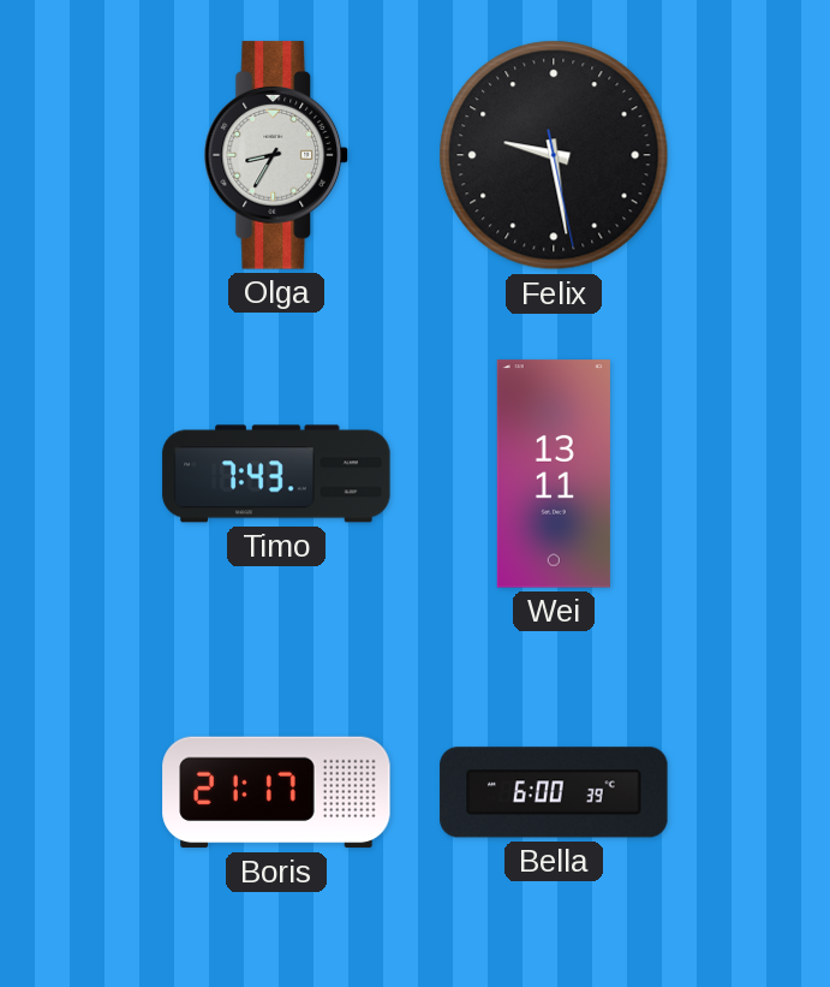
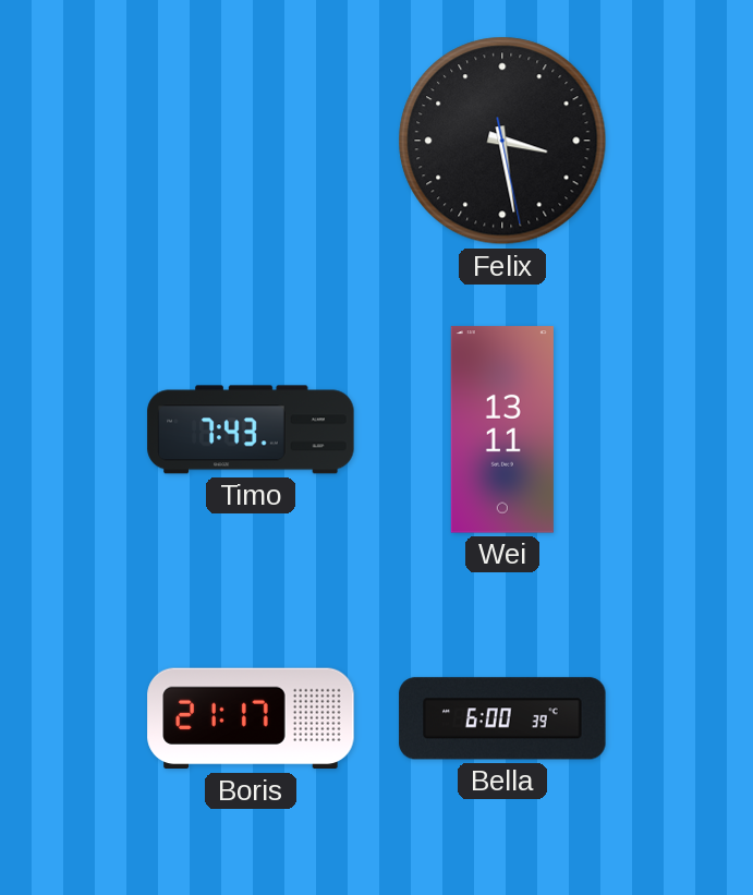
Olga: 8:35 -> none (276, 155)
Felix: 9:28 -> 3:28 (502, 141)
